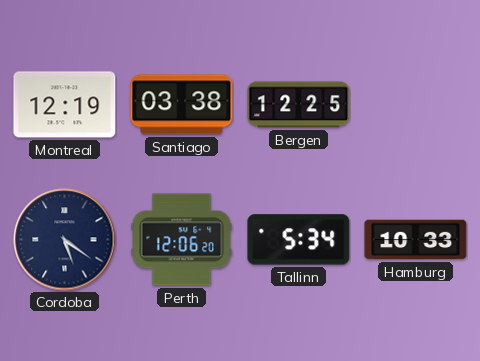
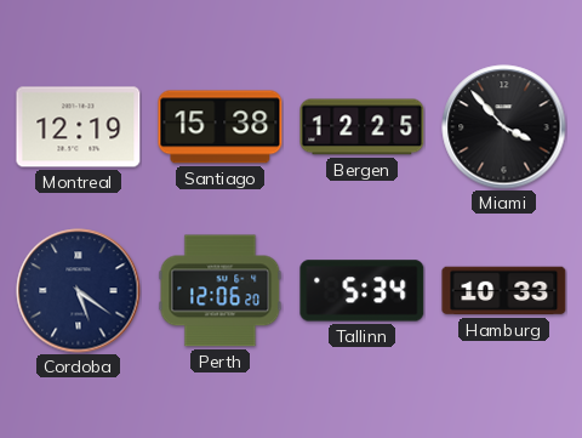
Santiago: 03:38 -> 15:38 (221, 127)
Miami: none -> 3:53 (504, 127)
